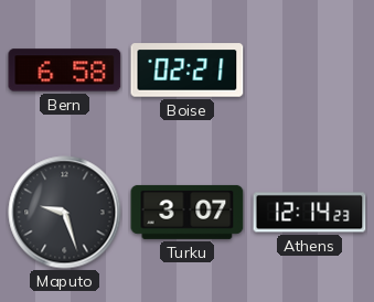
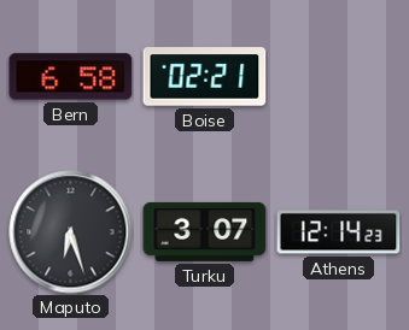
Maputo: 9:27 -> 6:27 (71, 232)
